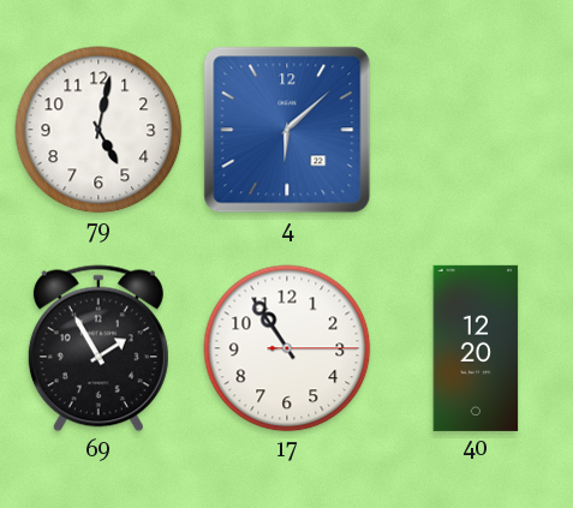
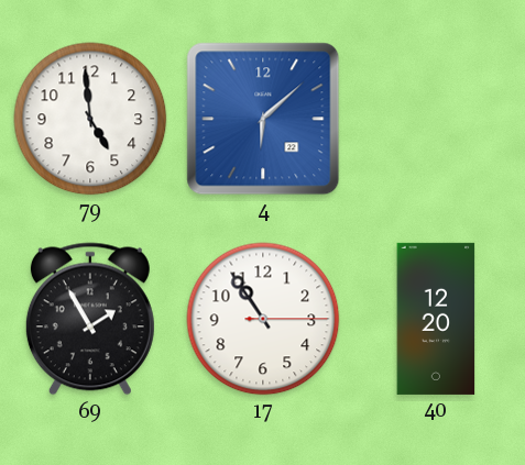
79: 5:02 -> 4:59 (90, 119)
